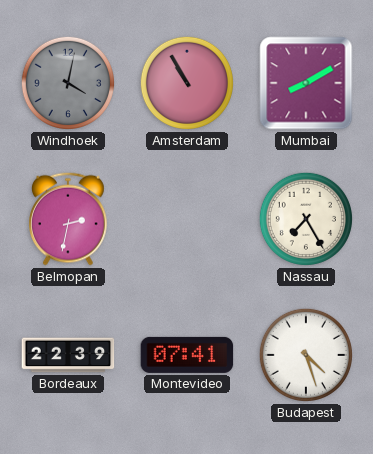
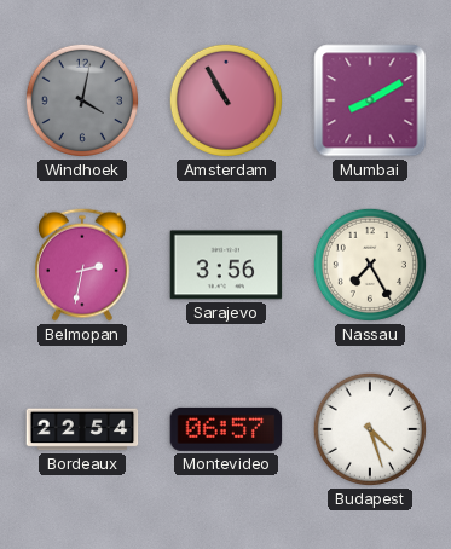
Sarajevo: none -> 3:56 (226, 265)
Bordeaux: 22:39 -> 22:54 (82, 429)
Montevideo: 07:41 -> 06:57 (226, 429)
